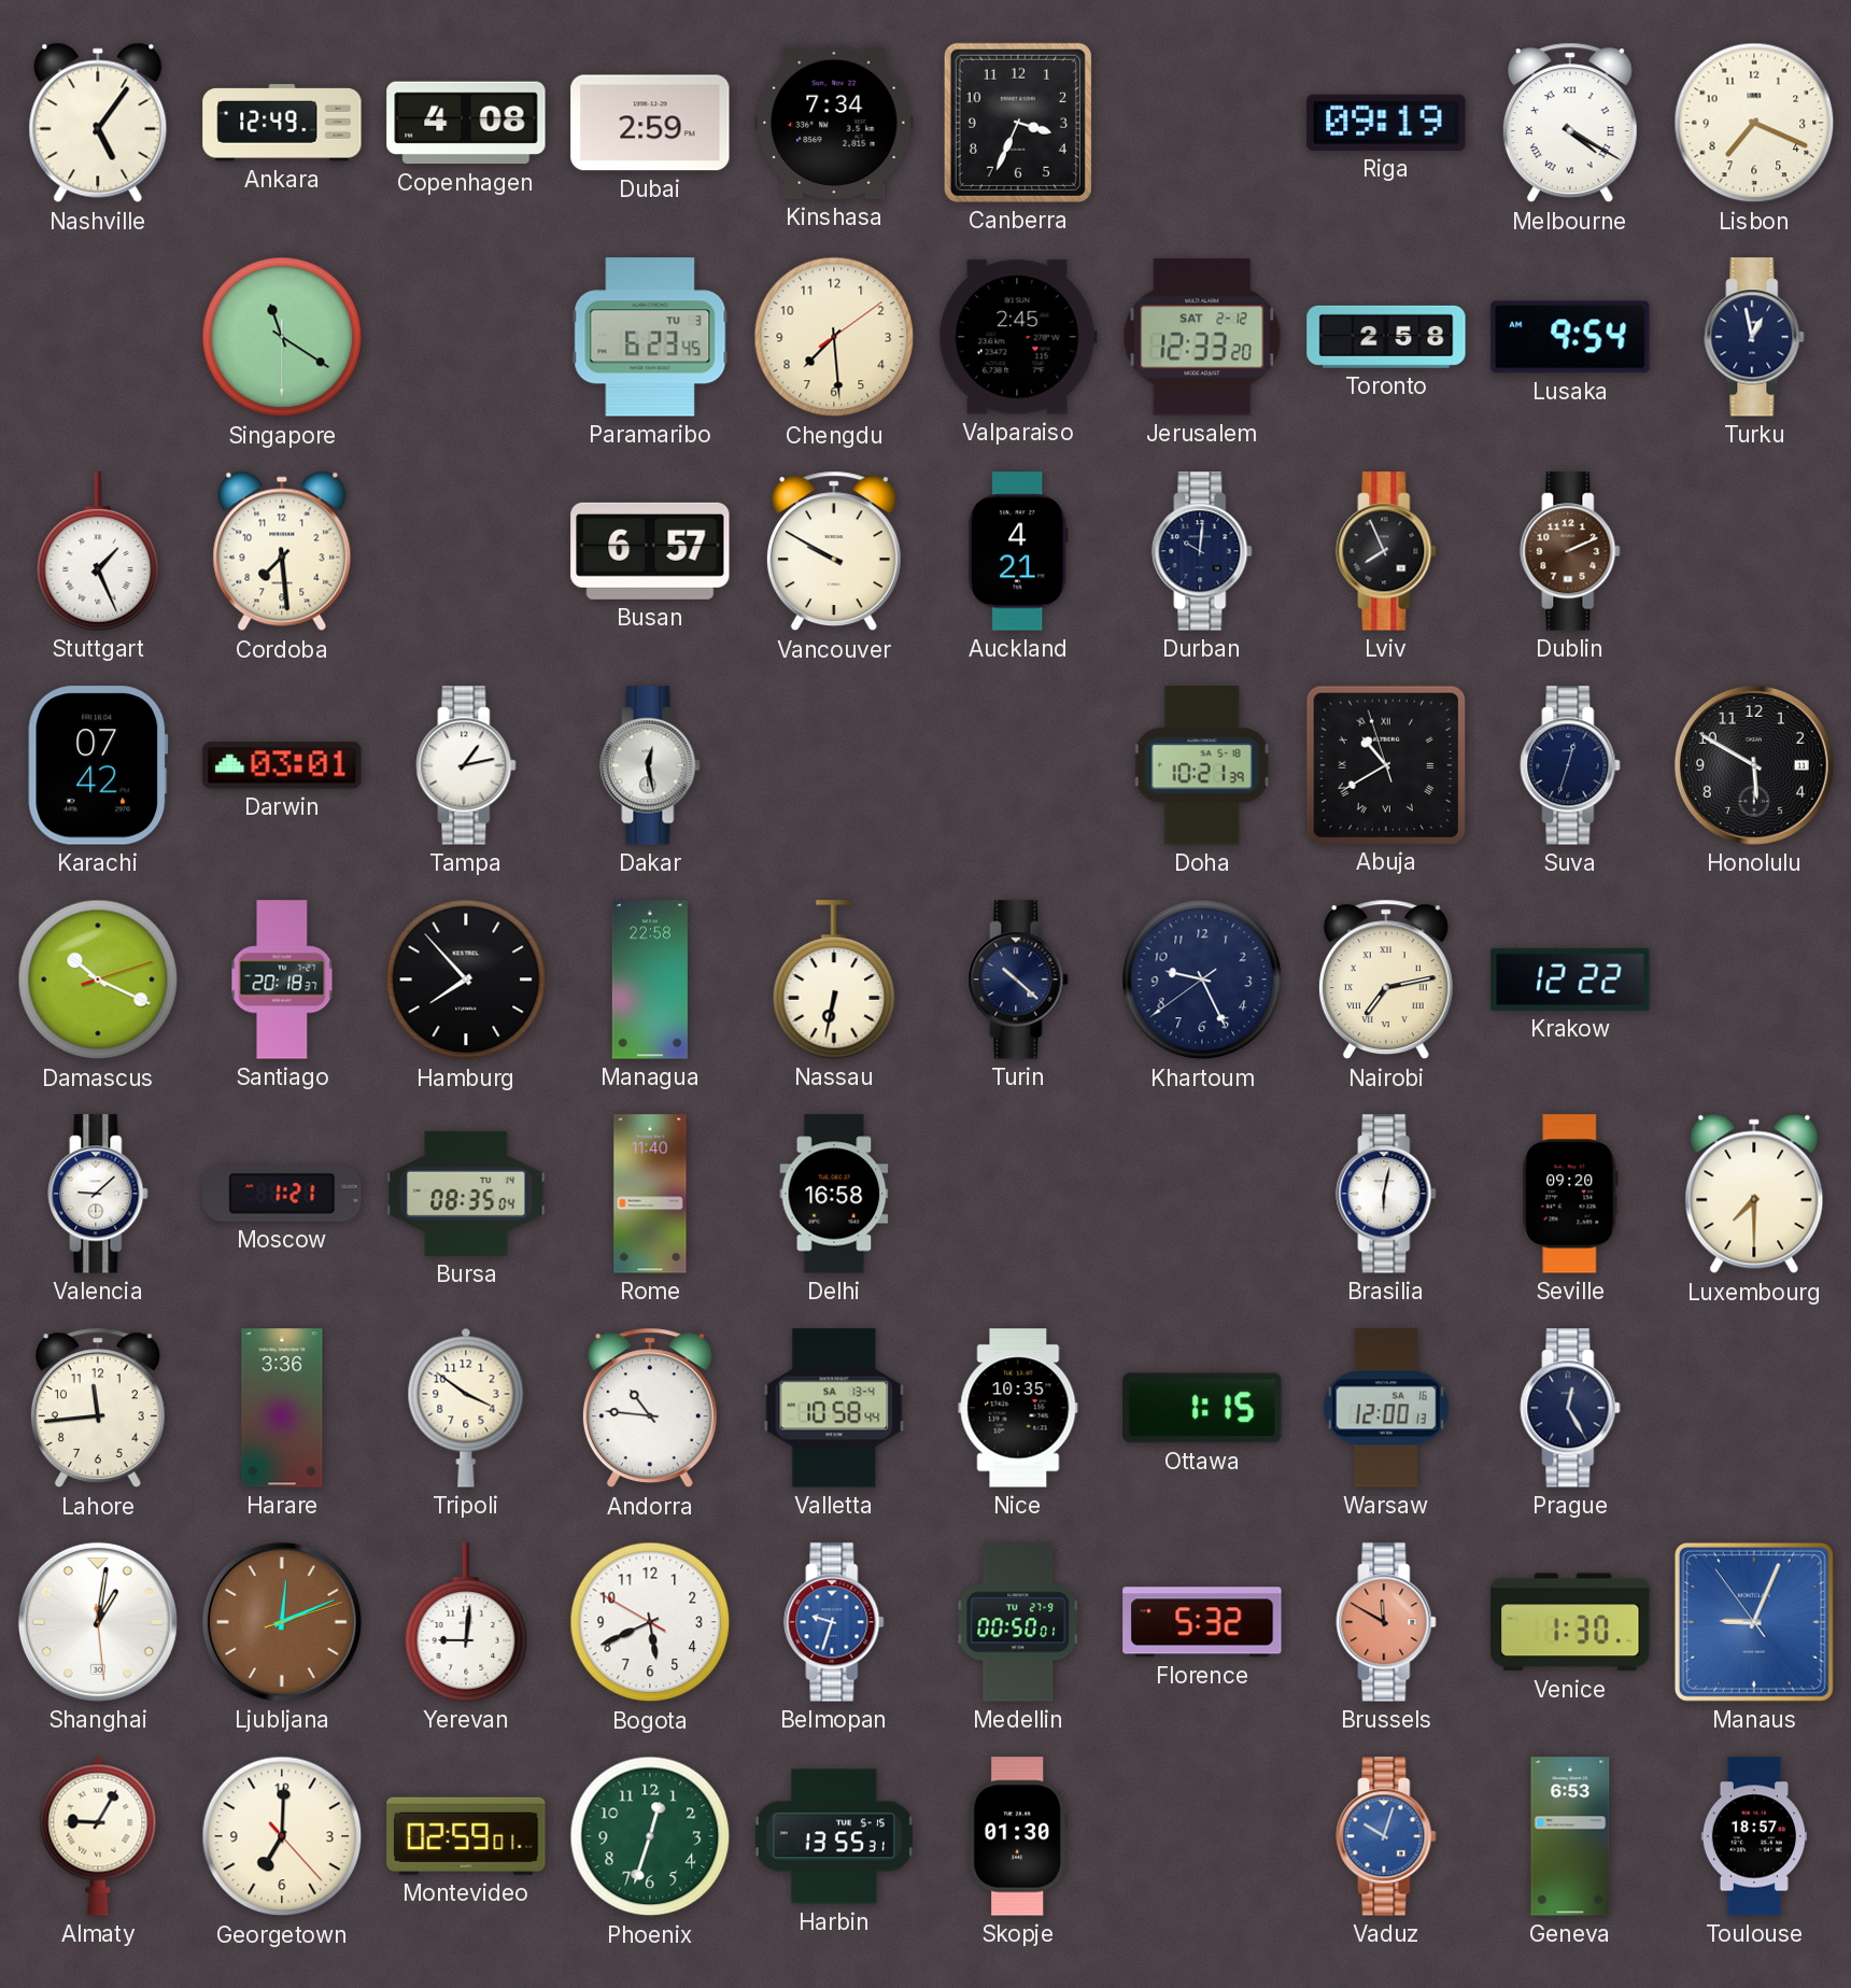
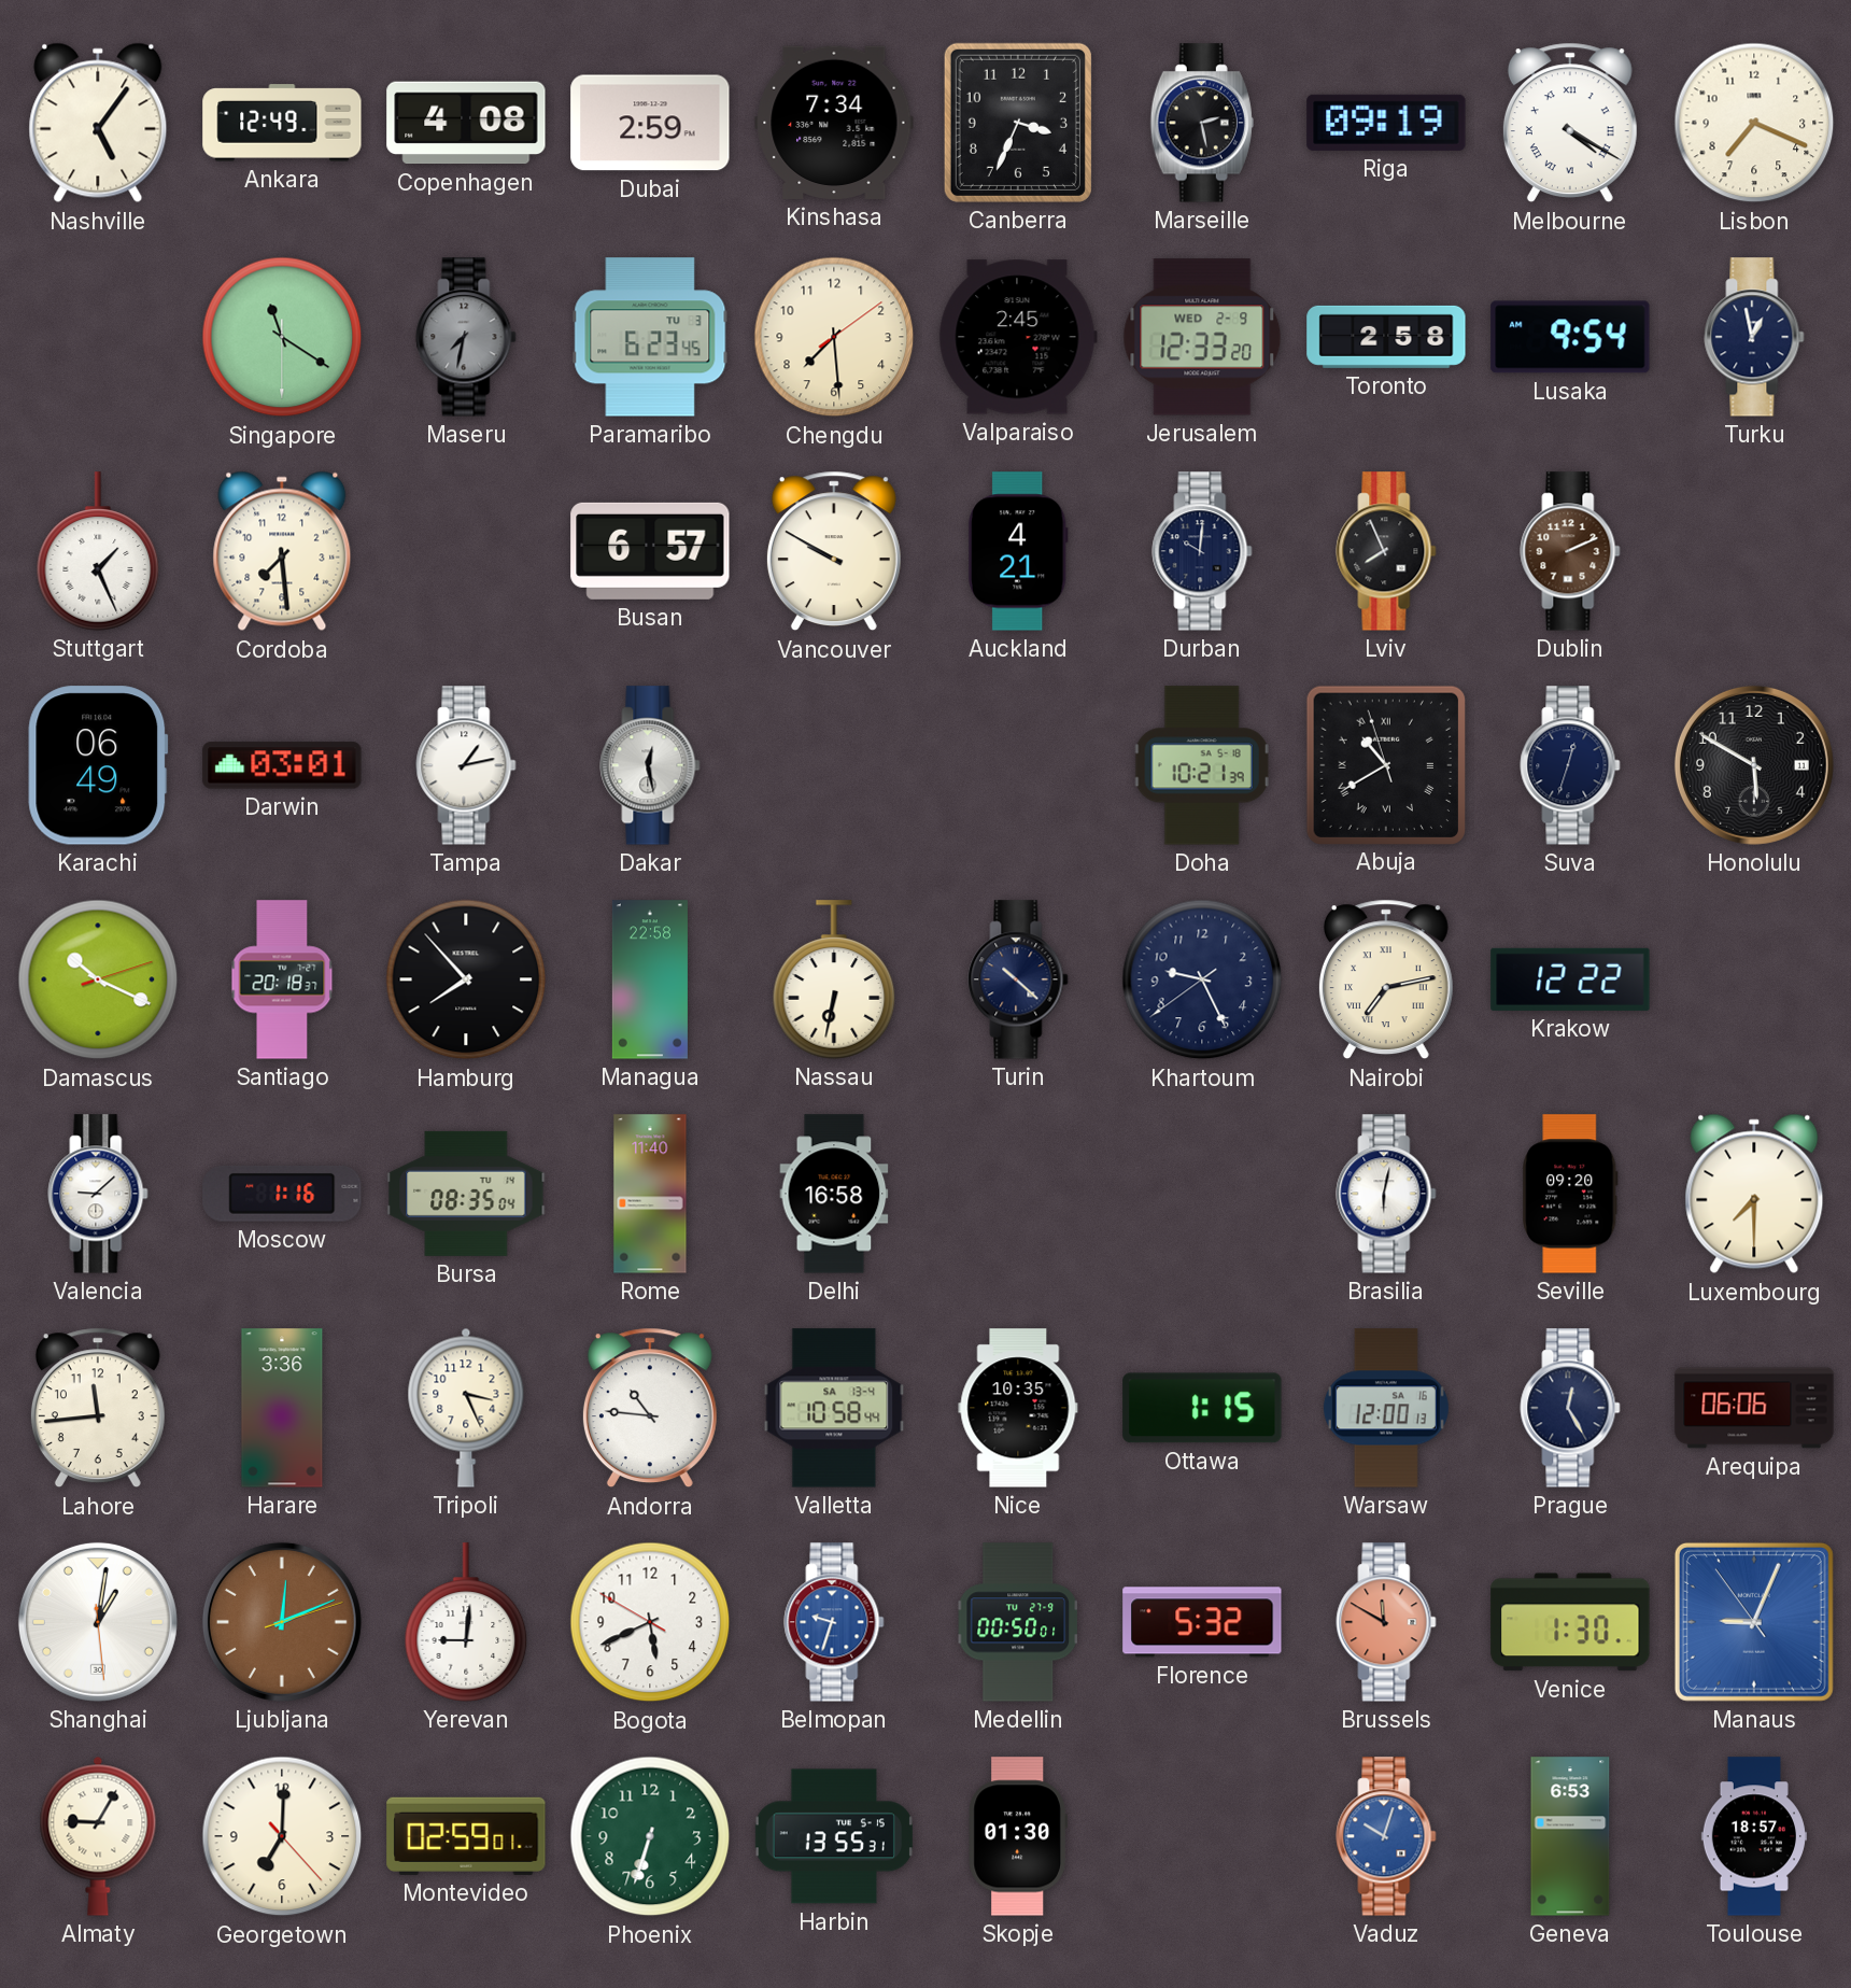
Marseille: none -> 2:28 (1202, 123)
Maseru: none -> 7:32 (466, 337)
Jerusalem date: SAT 2-12 -> WED 2-9 (1202, 337)
Karachi: 07:42 -> 06:49 (98, 765)
Moscow: 1:21 -> 1:16 (282, 1194)
Tripoli: 3:51 -> 3:26 (466, 1408)
Arequipa: none -> 06:06 (1754, 1408)
Phoenix: 12:33 -> 6:33 (650, 1836)
